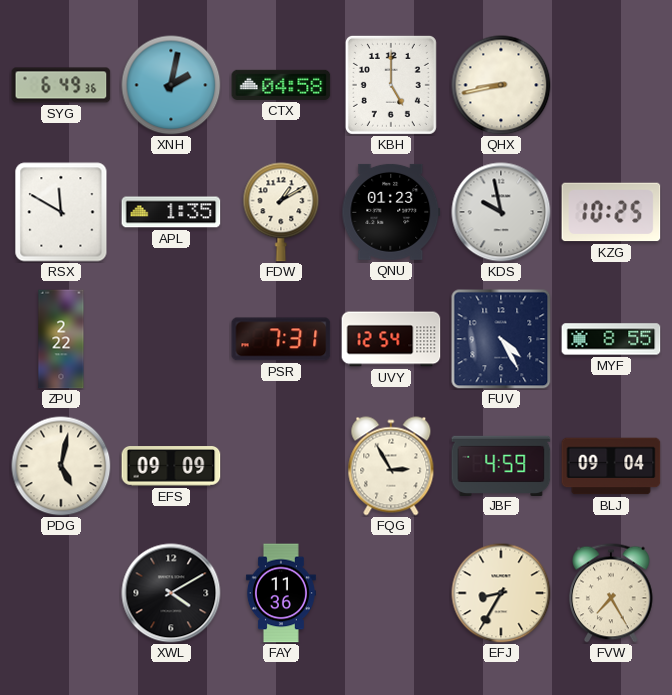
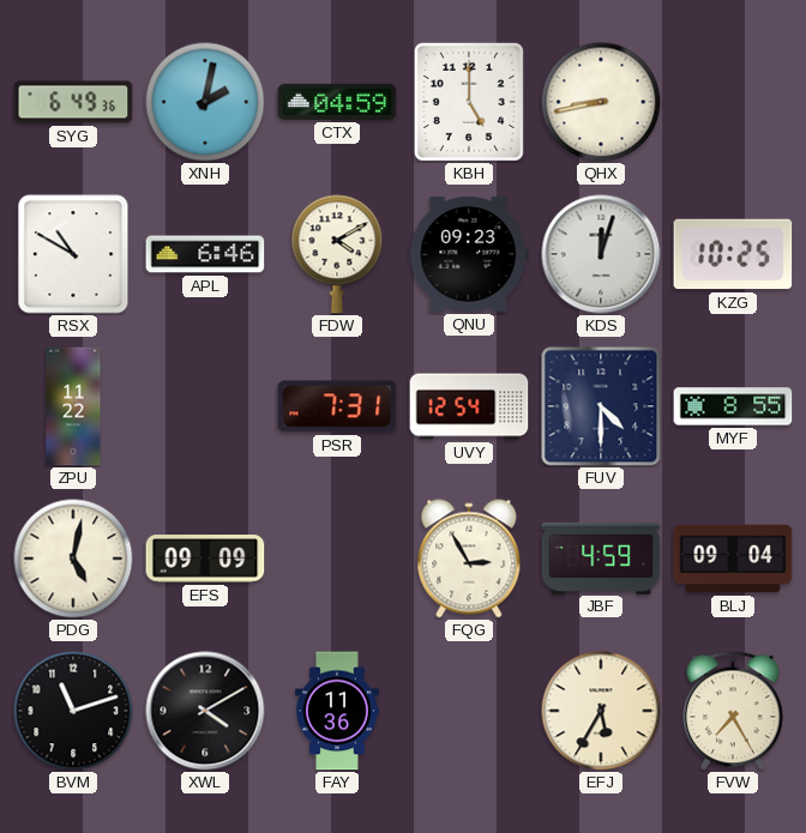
CTX: 04:58 -> 04:59 (337, 102)
RSX: 11:50 -> 10:50 (73, 254)
APL: 1:35 -> 6:46 (205, 254)
FDW: 1:10 -> 4:10 (337, 254)
QNU: 01:23 -> 09:23 (469, 254)
KDS: 9:58 -> 12:03 (601, 254)
ZPU: 2:22 -> 11:22 (73, 406)
FUV: 4:25 -> 4:30 (601, 406)
BVM: none -> 11:12 (73, 711)
EFJ: 8:35 -> 5:35 (601, 711)
